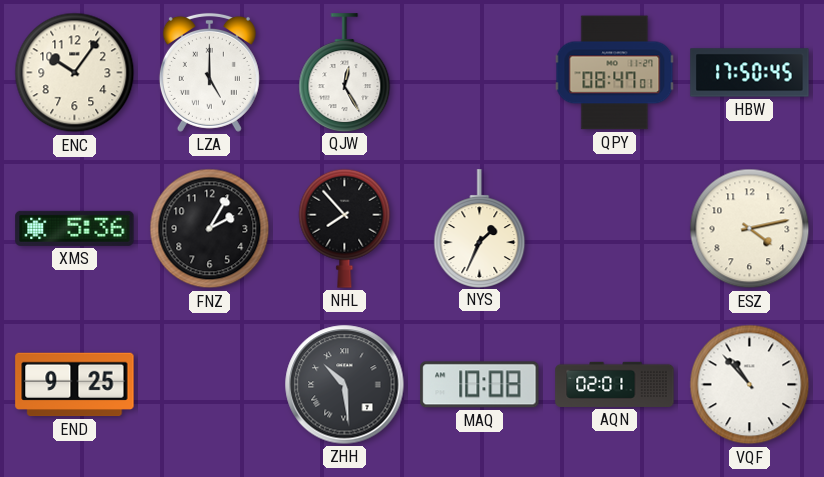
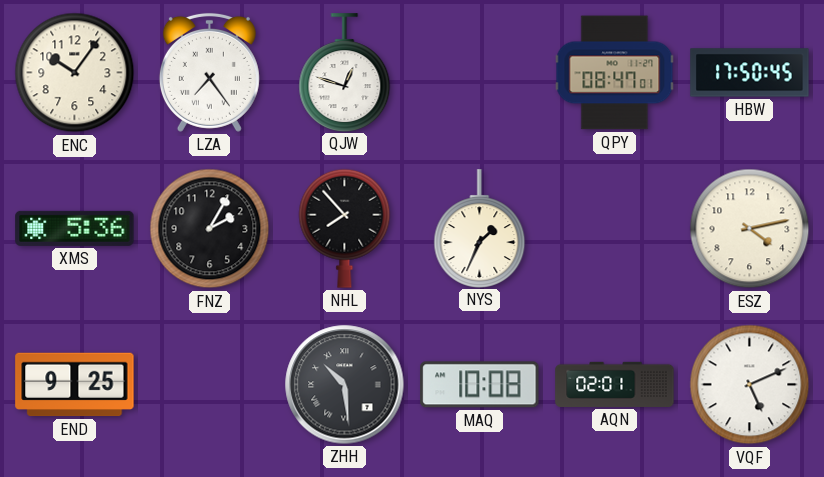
LZA: 5:00 -> 7:24 (209, 72)
QJW: 12:25 -> 12:48 (345, 72)
VQF: 10:53 -> 5:11 (750, 385)
